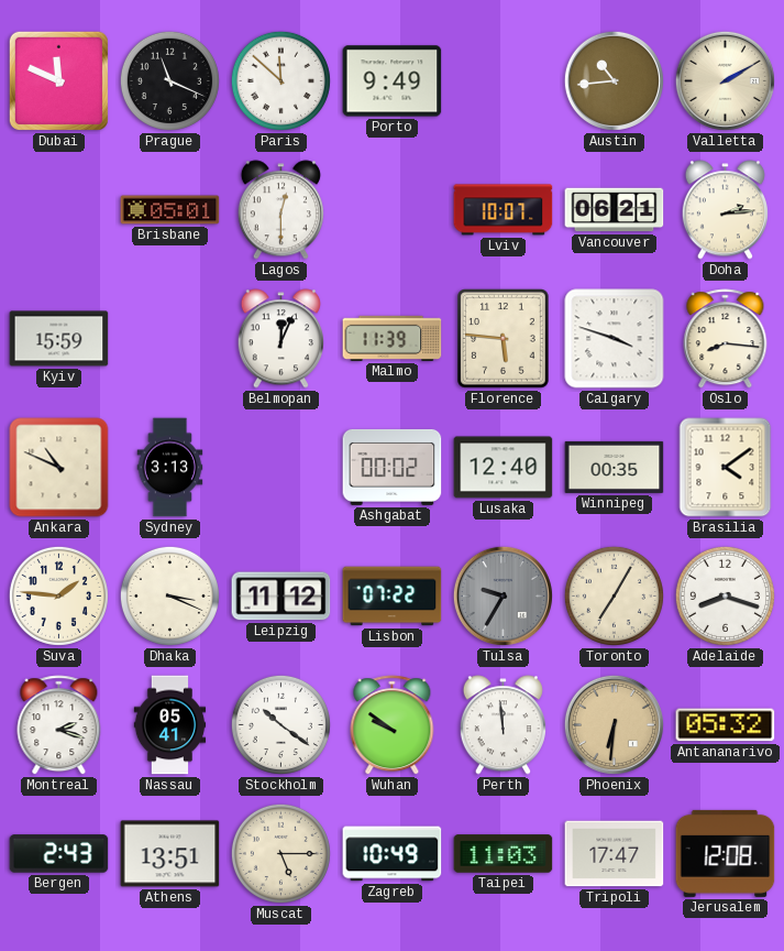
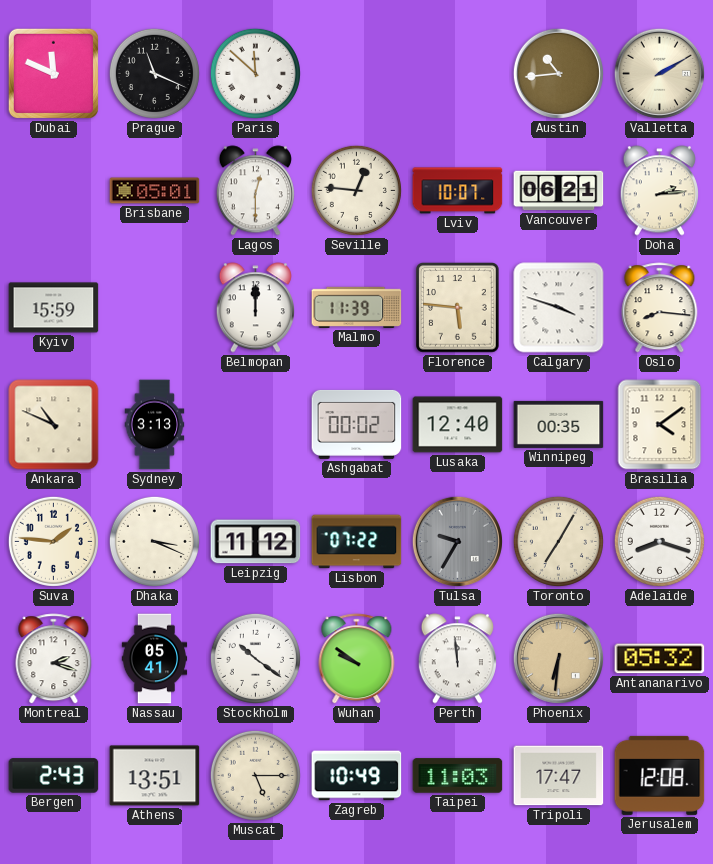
Porto: 9:49 -> none (393, 81)
Seville: none -> 12:46 (356, 190)
Belmopan: 12:04 -> 12:00 (255, 308)
